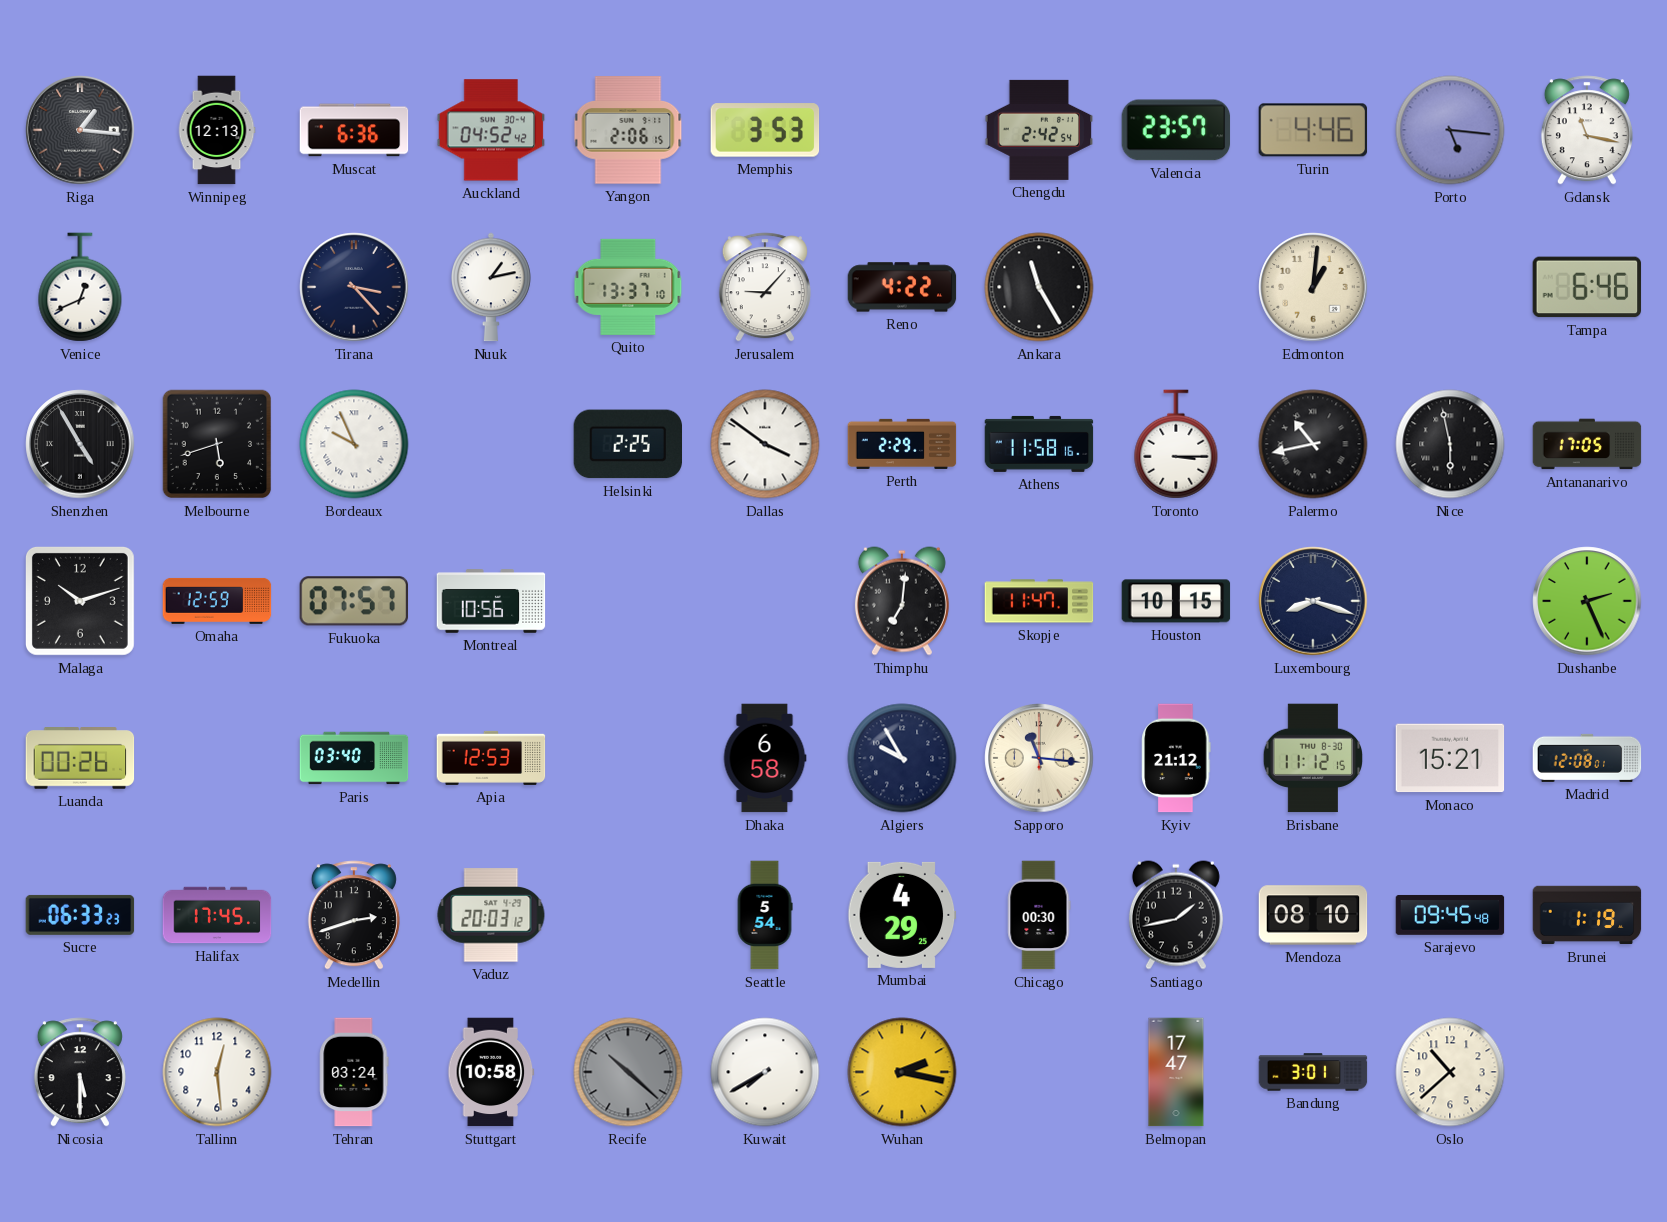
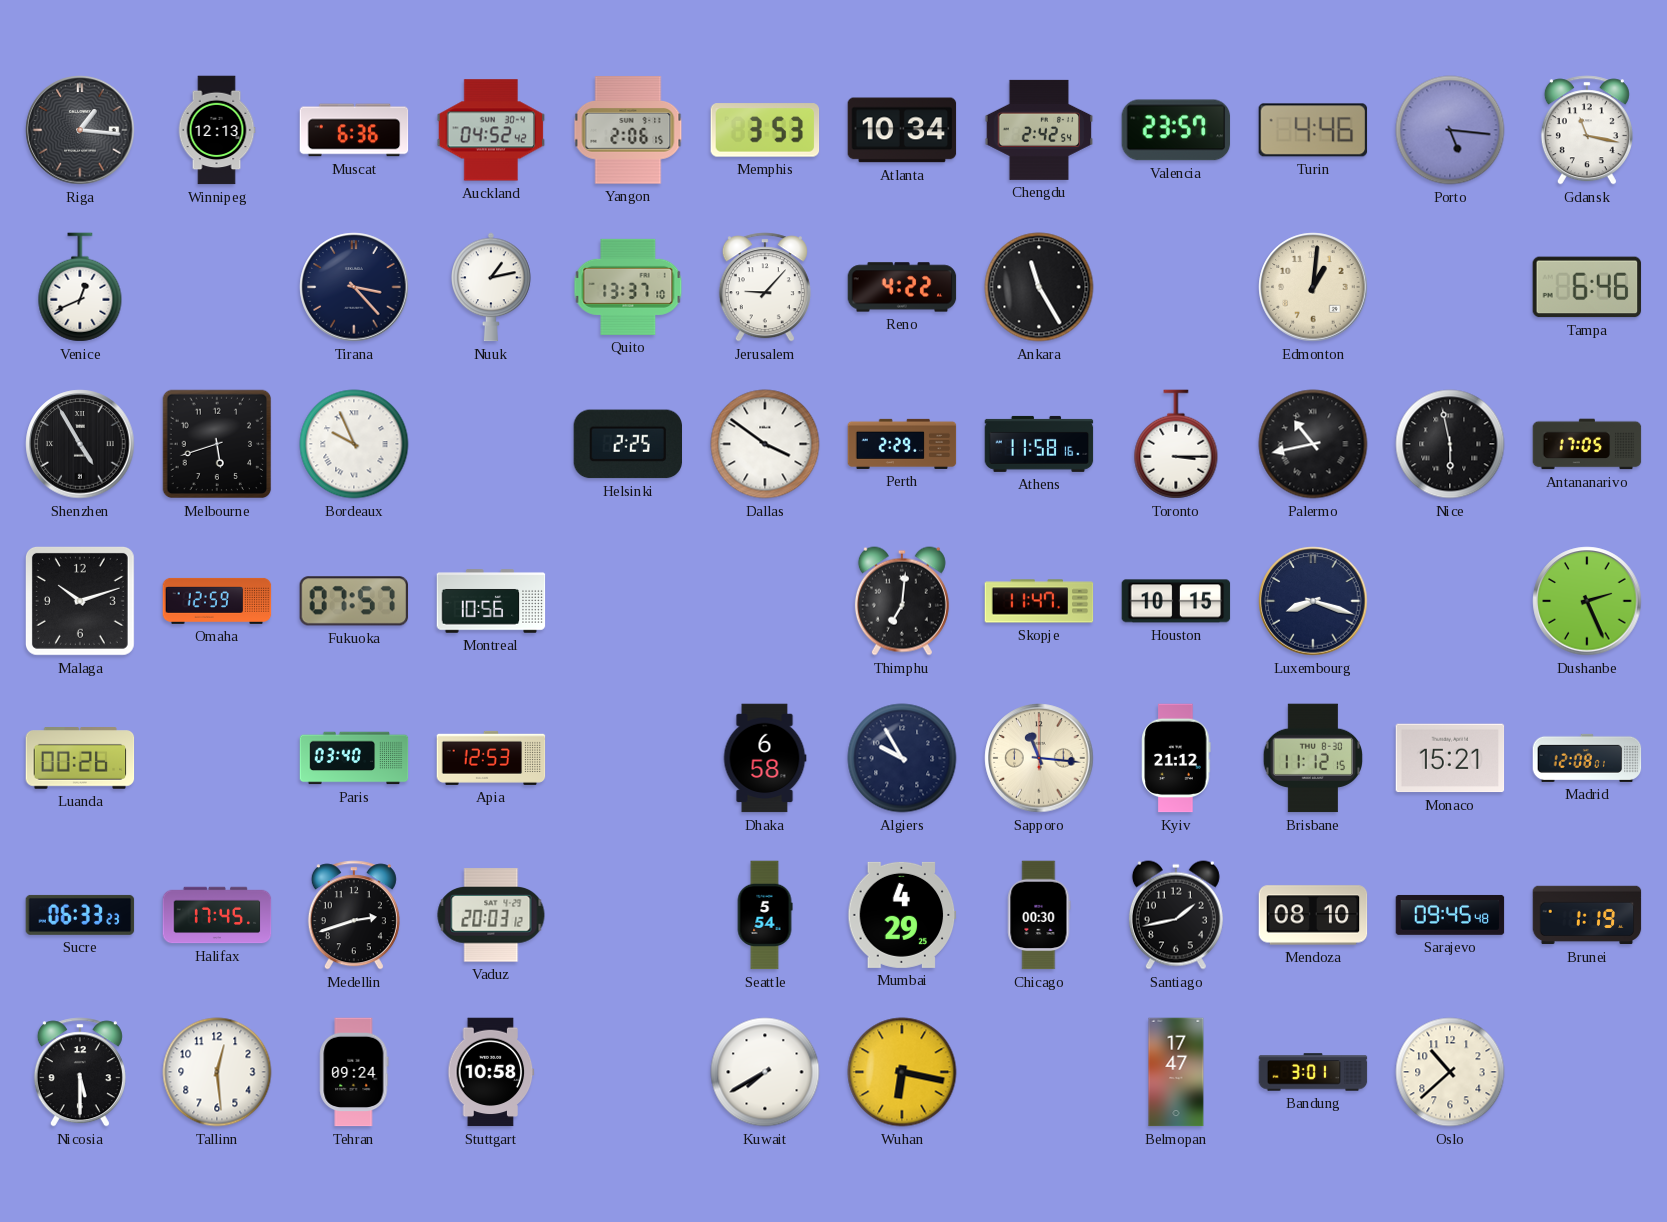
Atlanta: none -> 10:34 (902, 130)
Tehran: 03:24 -> 09:24 (354, 1072)
Recife: 10:22 -> none (628, 1072)
Wuhan: 2:17 -> 6:17 (902, 1072)
